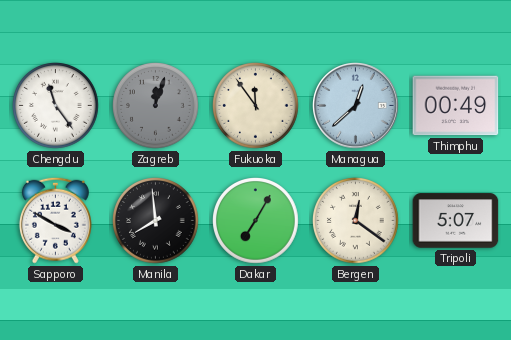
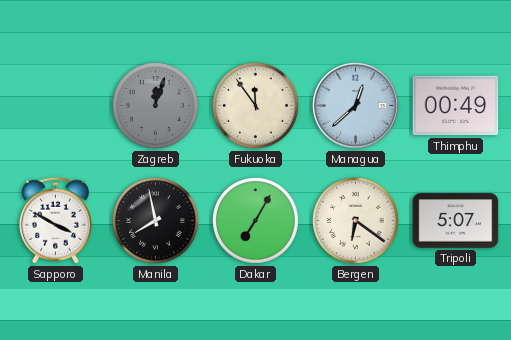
Chengdu: 11:24 -> none (56, 106)
Manila: 7:59 -> 7:58 (156, 221)
Bergen: 12:21 -> 6:21 (356, 221)
